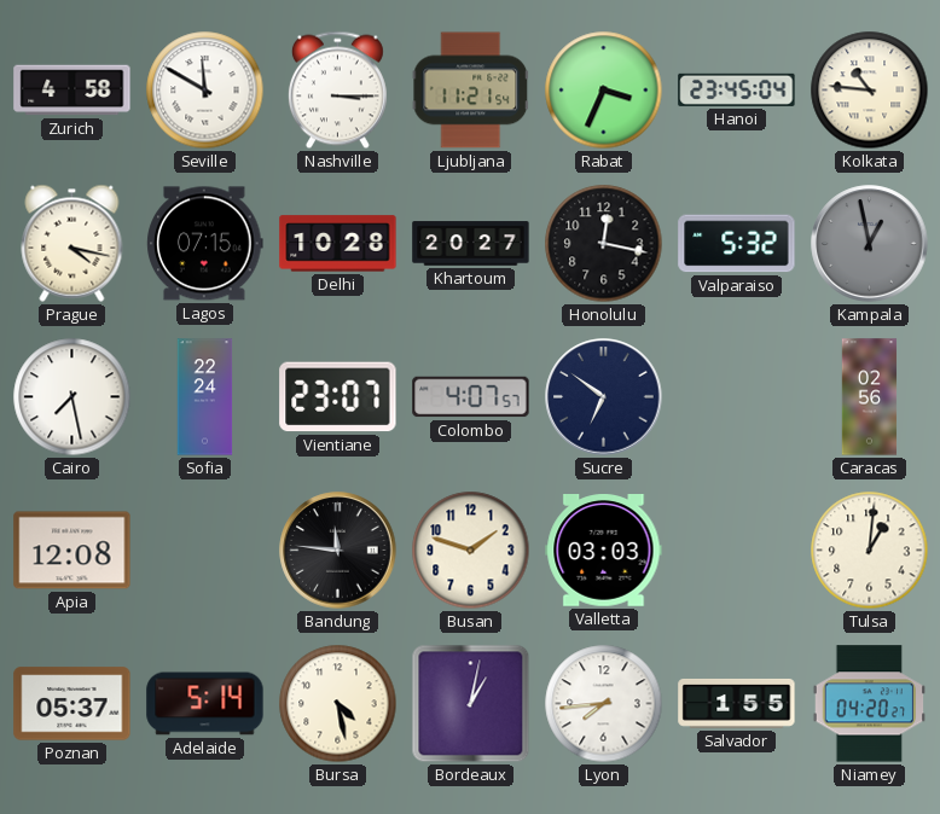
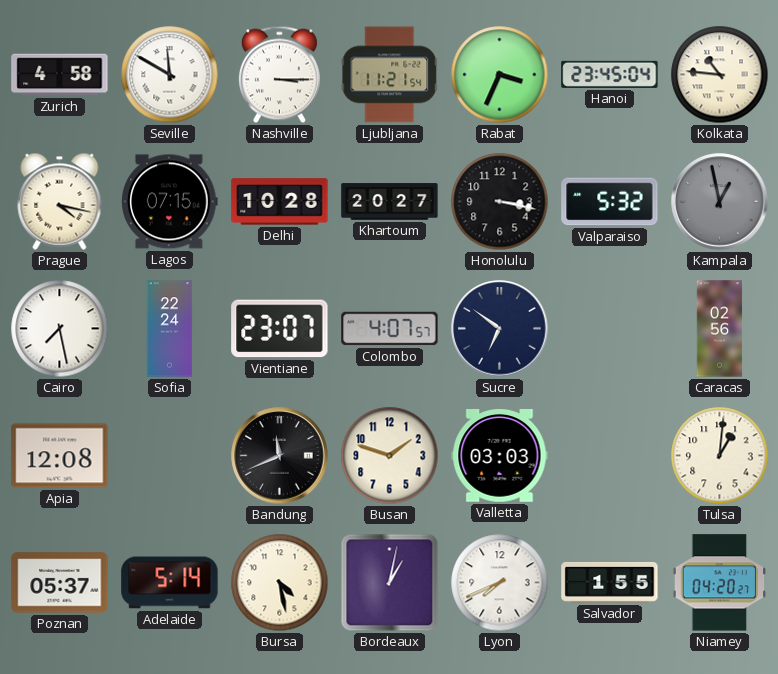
Honolulu: 12:17 -> 3:17 (500, 202)
Bandung: 11:46 -> 11:41 (280, 456)
Lyon: 7:44 -> 7:41 (500, 583)
